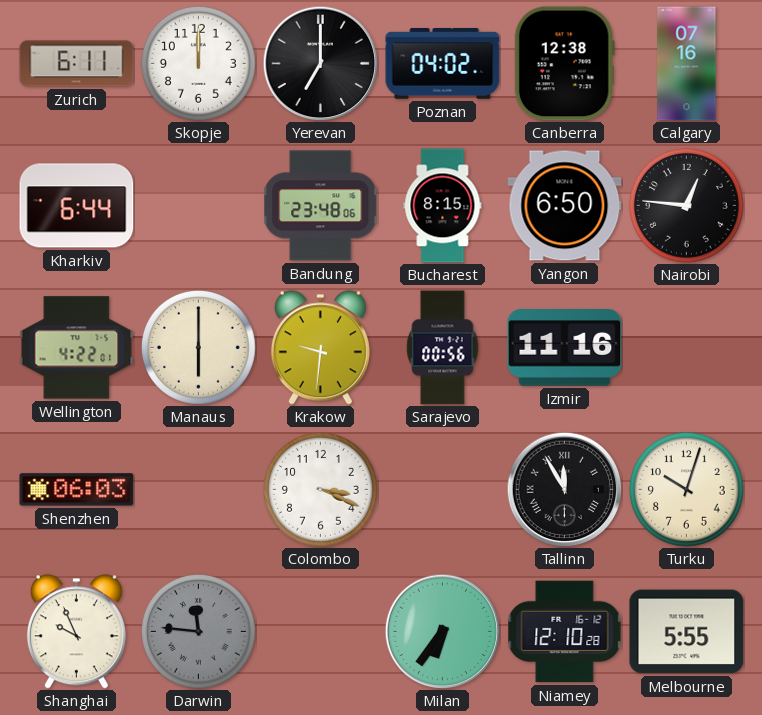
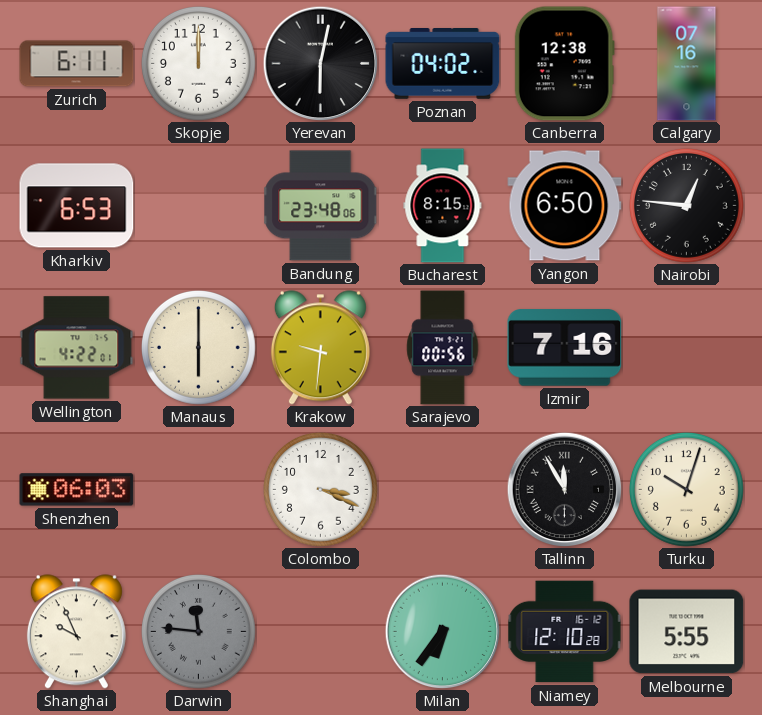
Yerevan: 7:00 -> 6:02 (320, 63)
Kharkiv: 6:44 -> 6:53 (77, 206)
Izmir: 11:16 -> 7:16 (565, 348)
